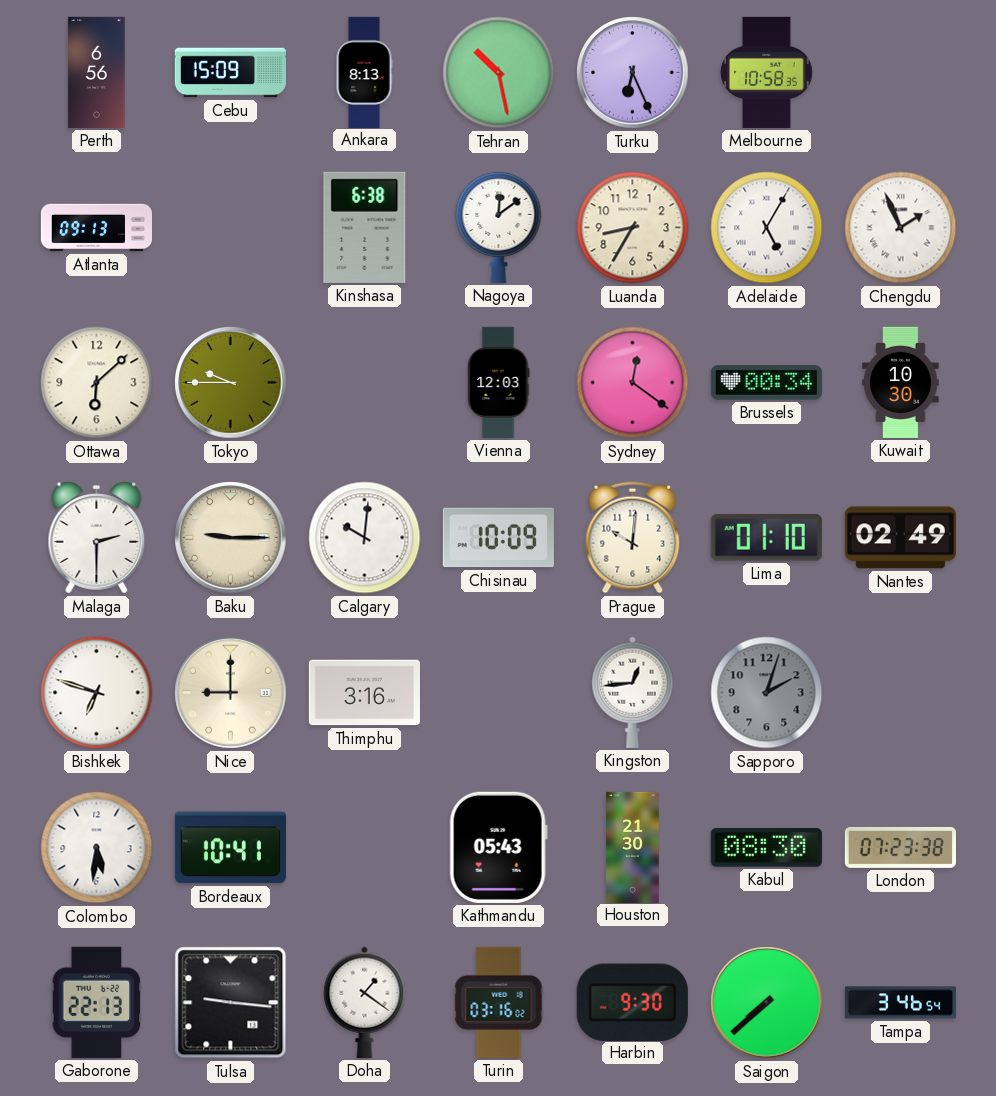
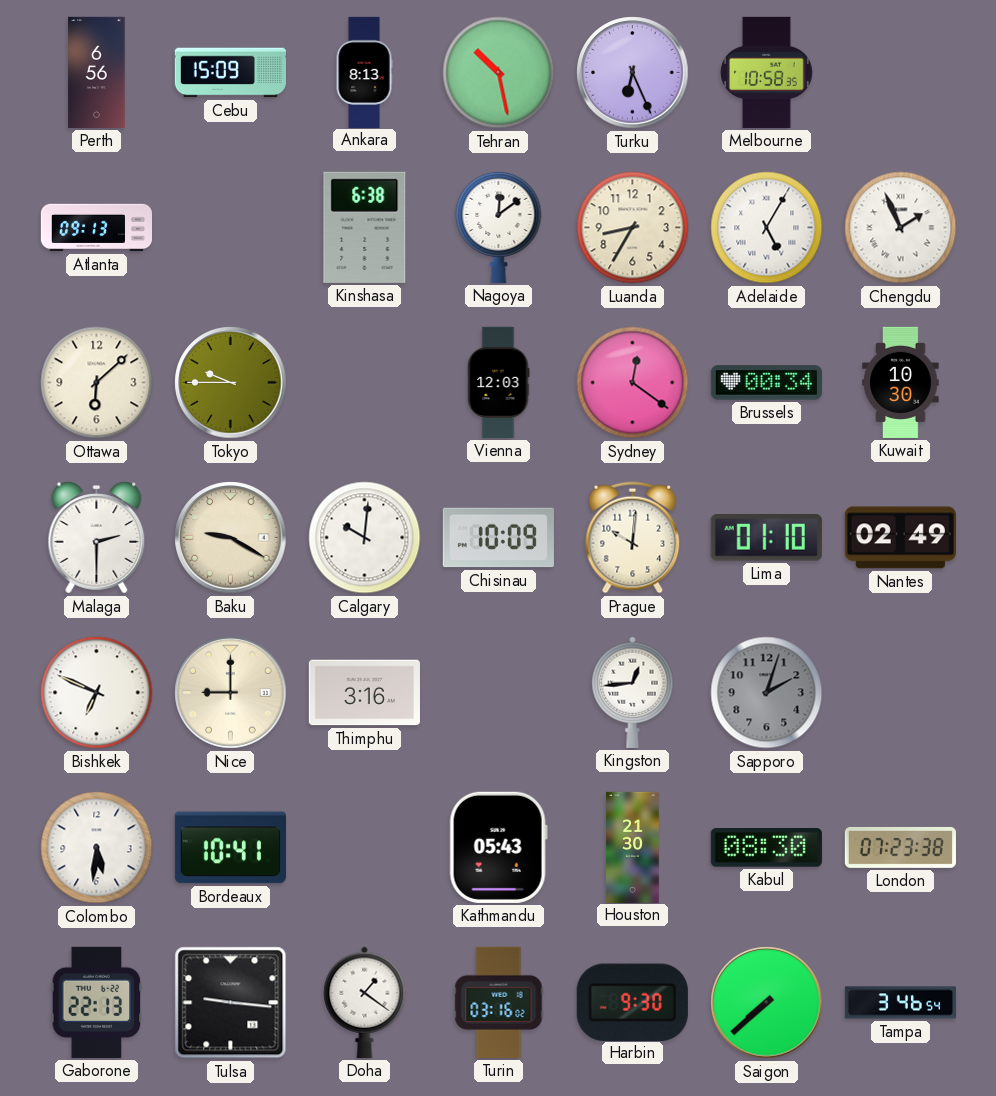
Baku: 9:15 -> 9:20 (231, 538)
Bishkek: 6:48 -> 6:49 (97, 693)
